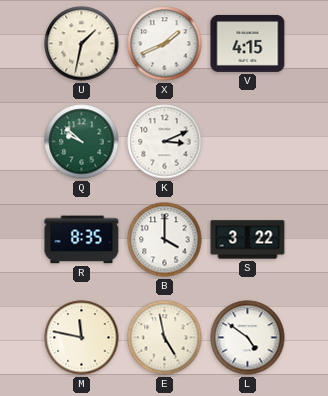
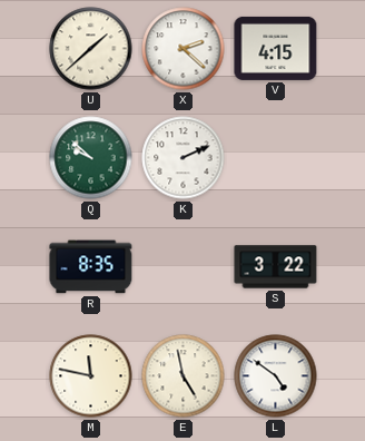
U: 1:32 -> 1:38 (91, 49)
X: 1:41 -> 2:22 (184, 49)
K: 3:11 -> 2:11 (184, 158)
B: 4:00 -> none (165, 240)
